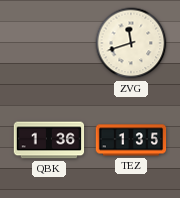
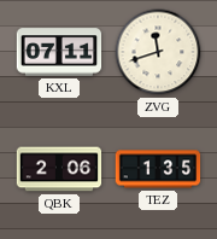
KXL: none -> 07:11 (59, 52)
QBK: 1:36 -> 2:06 (59, 169)
